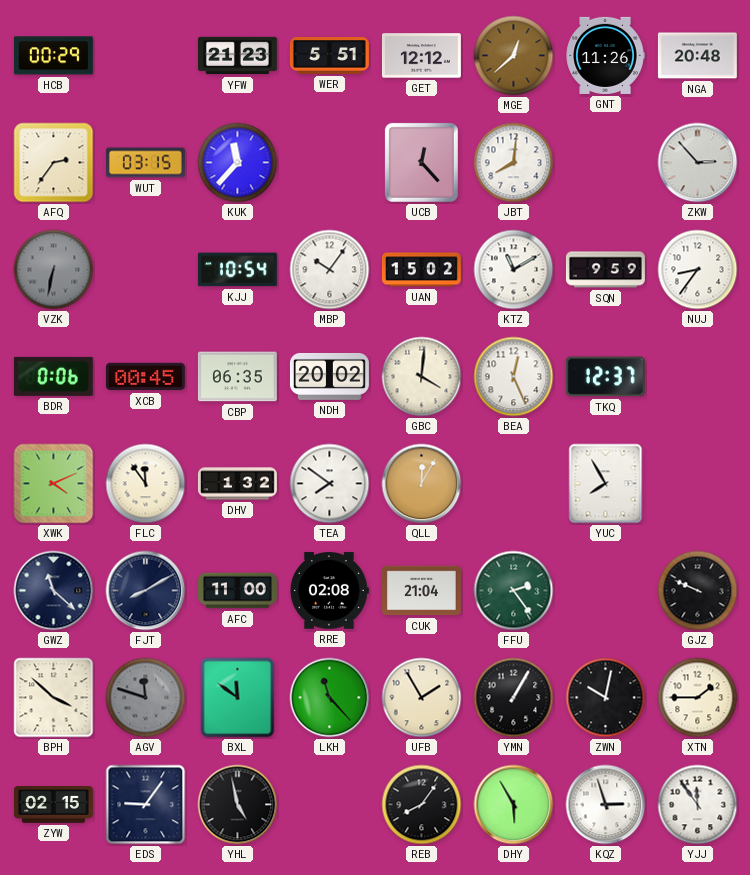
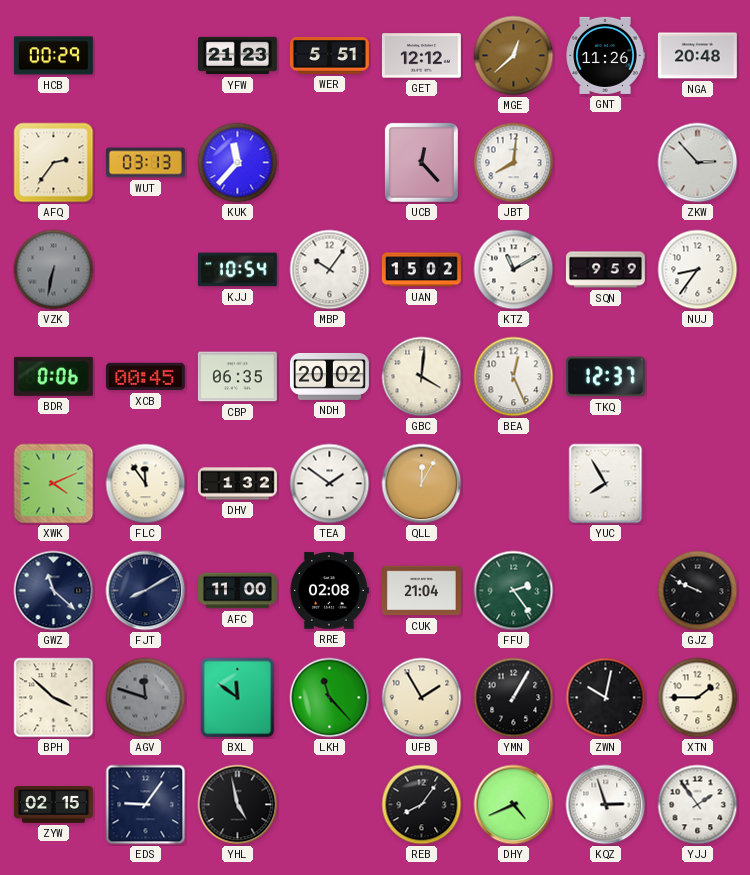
WUT: 03:15 -> 03:13 (145, 163)
TEA: 7:51 -> 1:51 (330, 484)
DHY: 5:55 -> 4:41 (514, 805)
YJJ: 11:54 -> 1:54 (698, 805)
